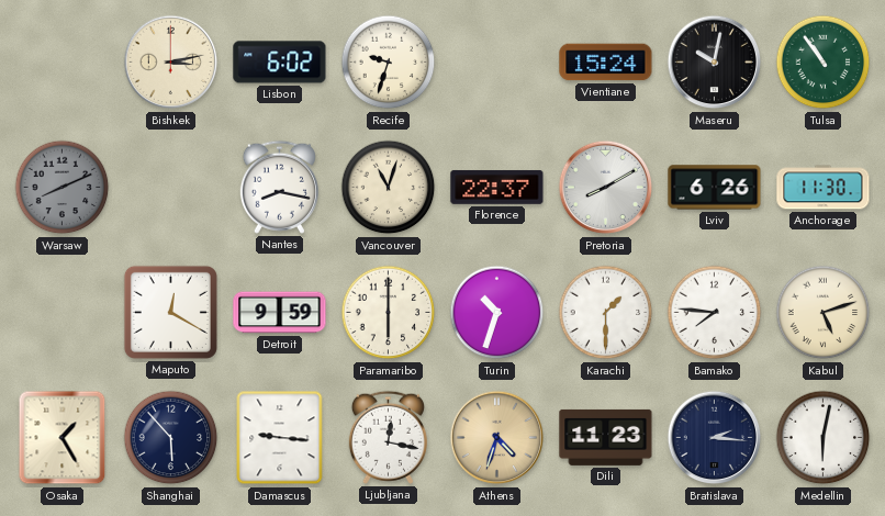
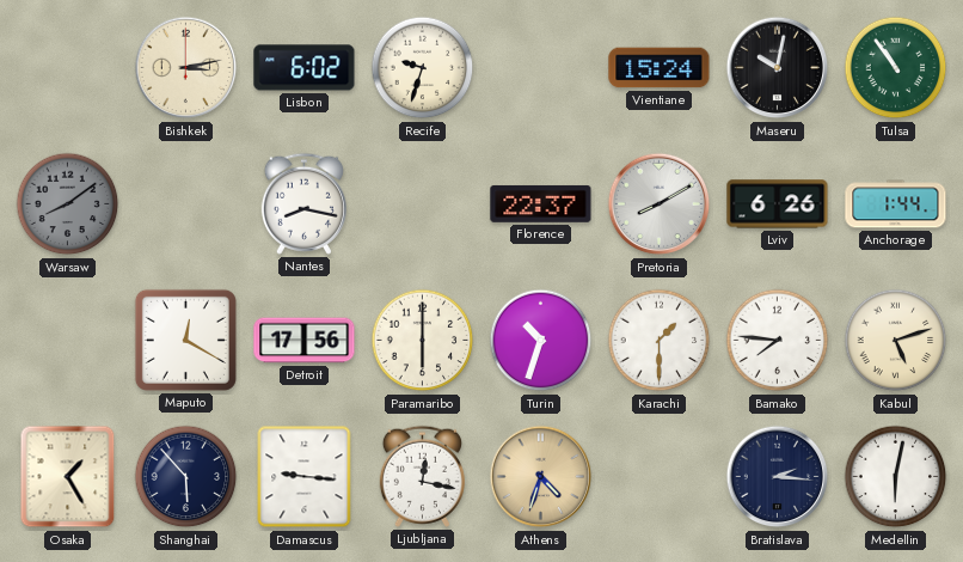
Warsaw: 8:11 -> 8:09 (68, 204)
Vancouver: 11:03 -> none (389, 188)
Anchorage: 11:30 -> 1:44 (896, 204)
Detroit: 9:59 -> 17:56 (305, 341)
Dili: 11:23 -> none (606, 437)
